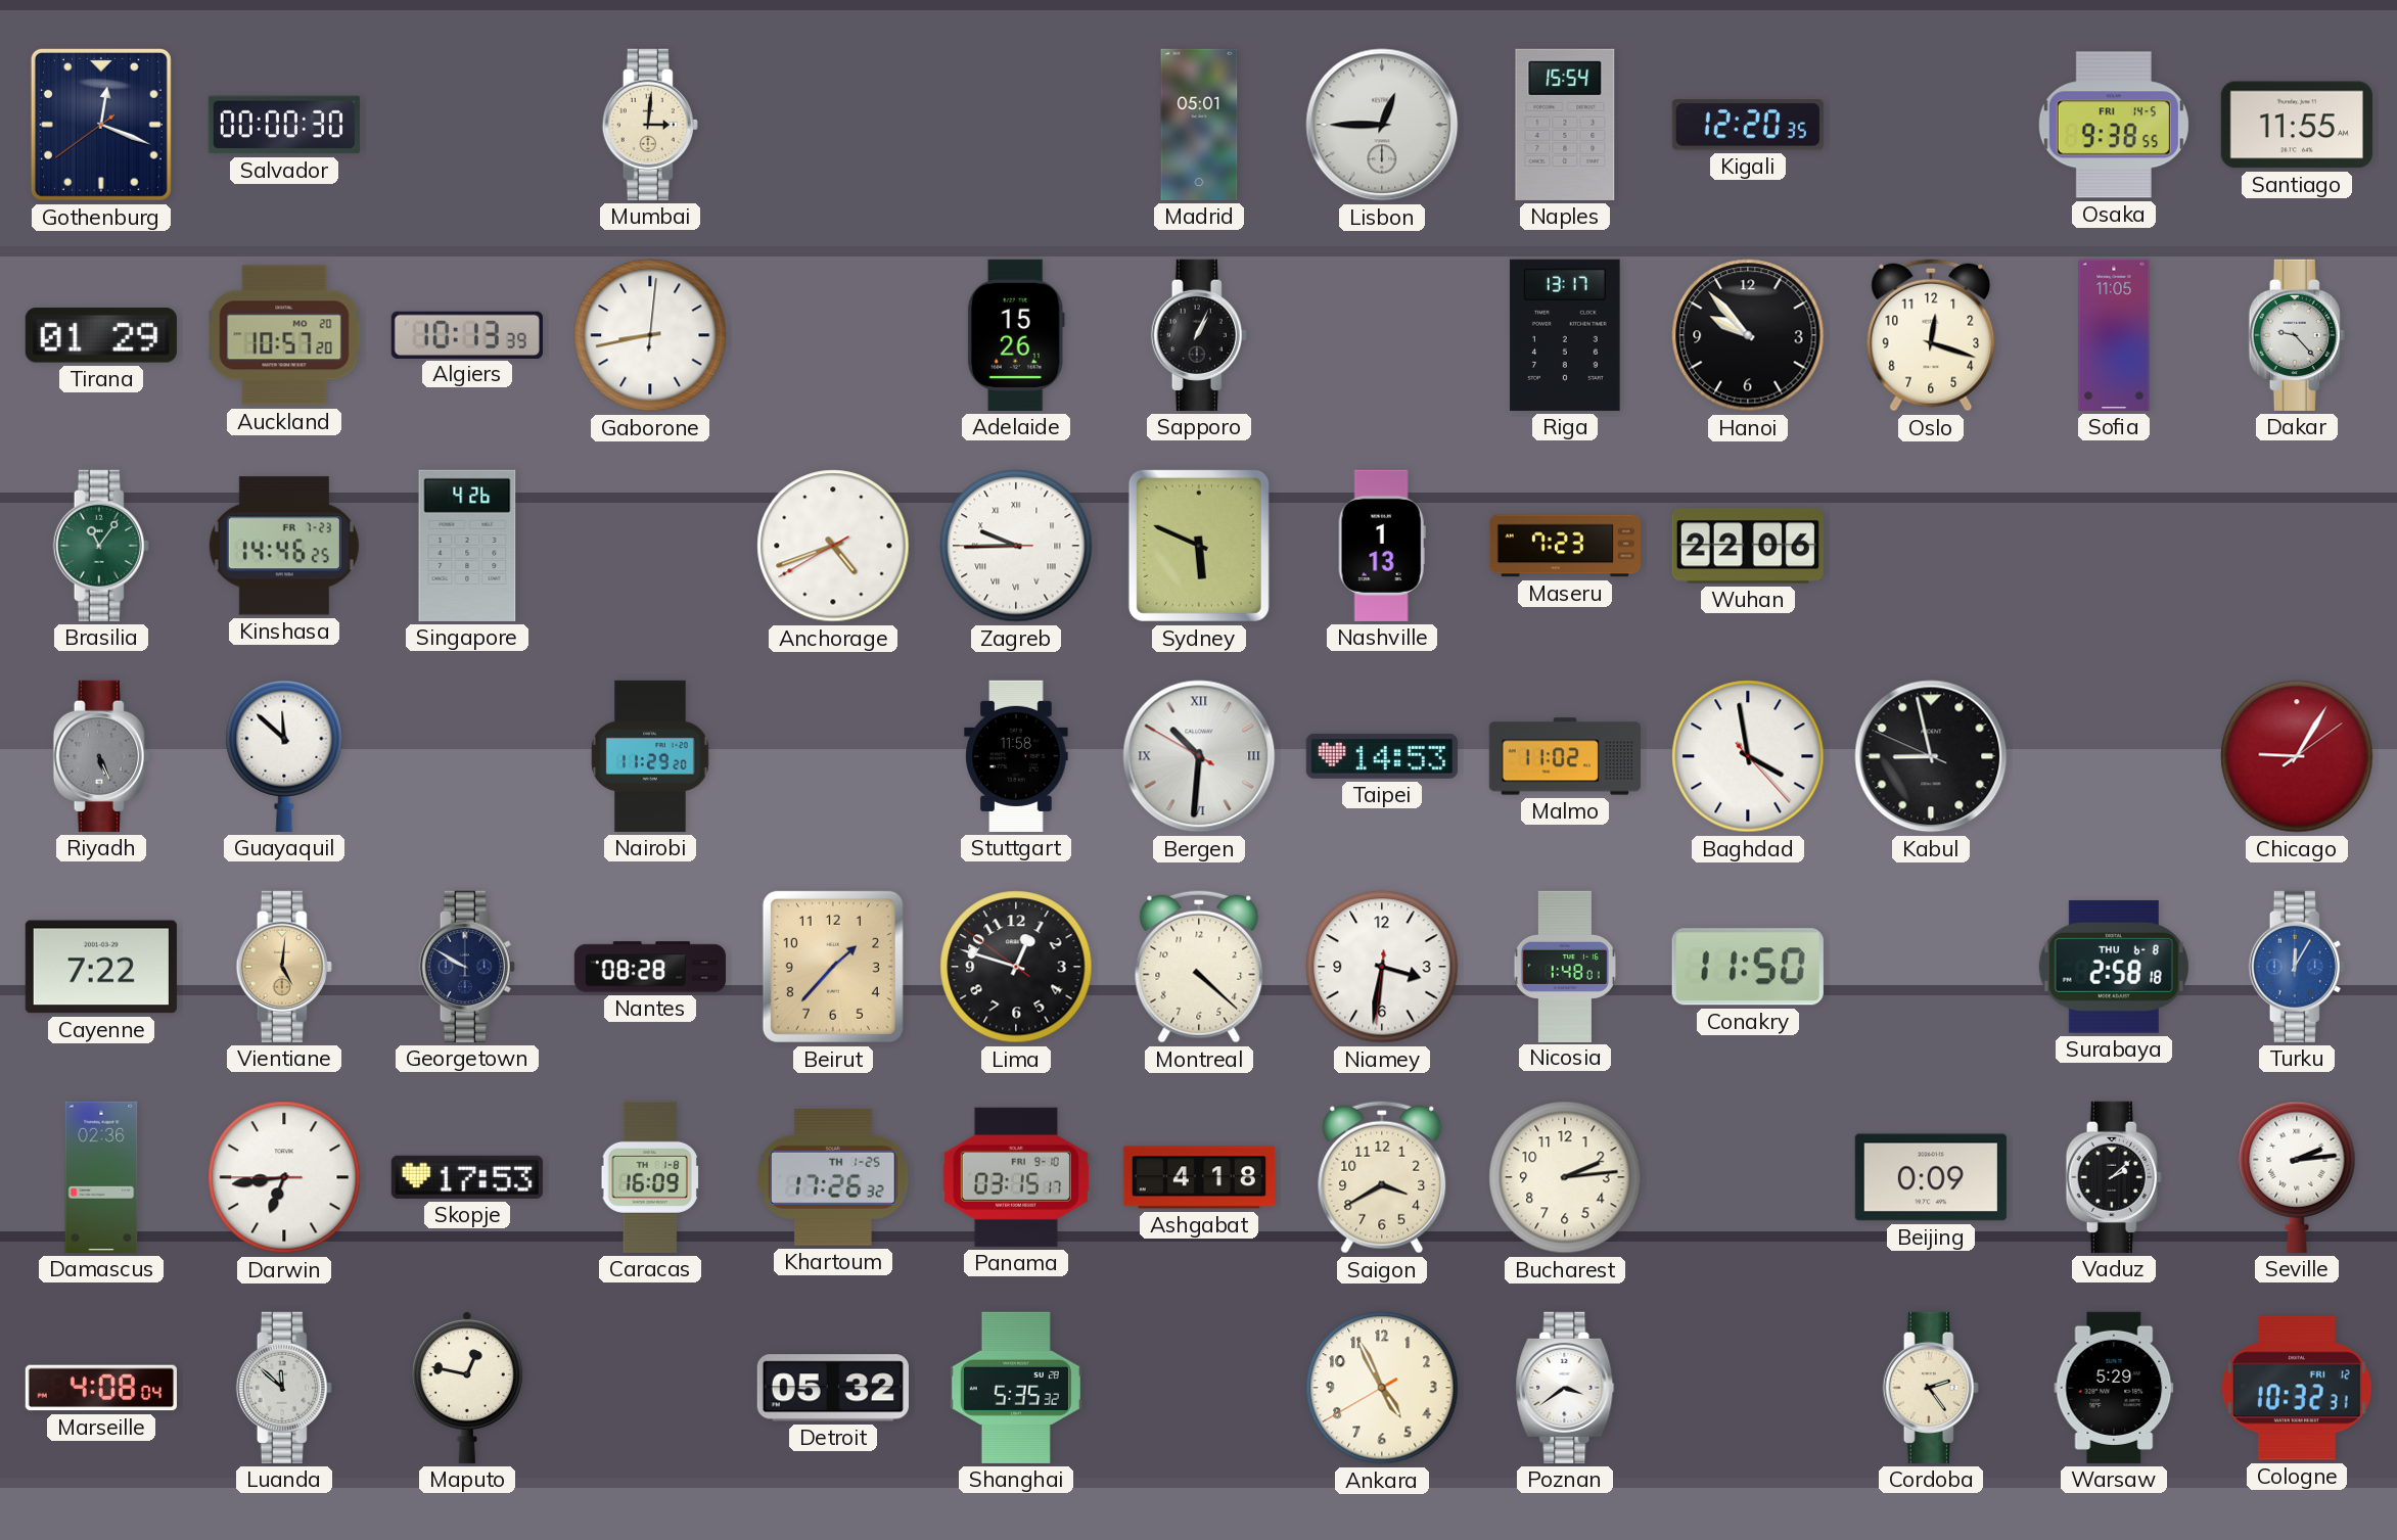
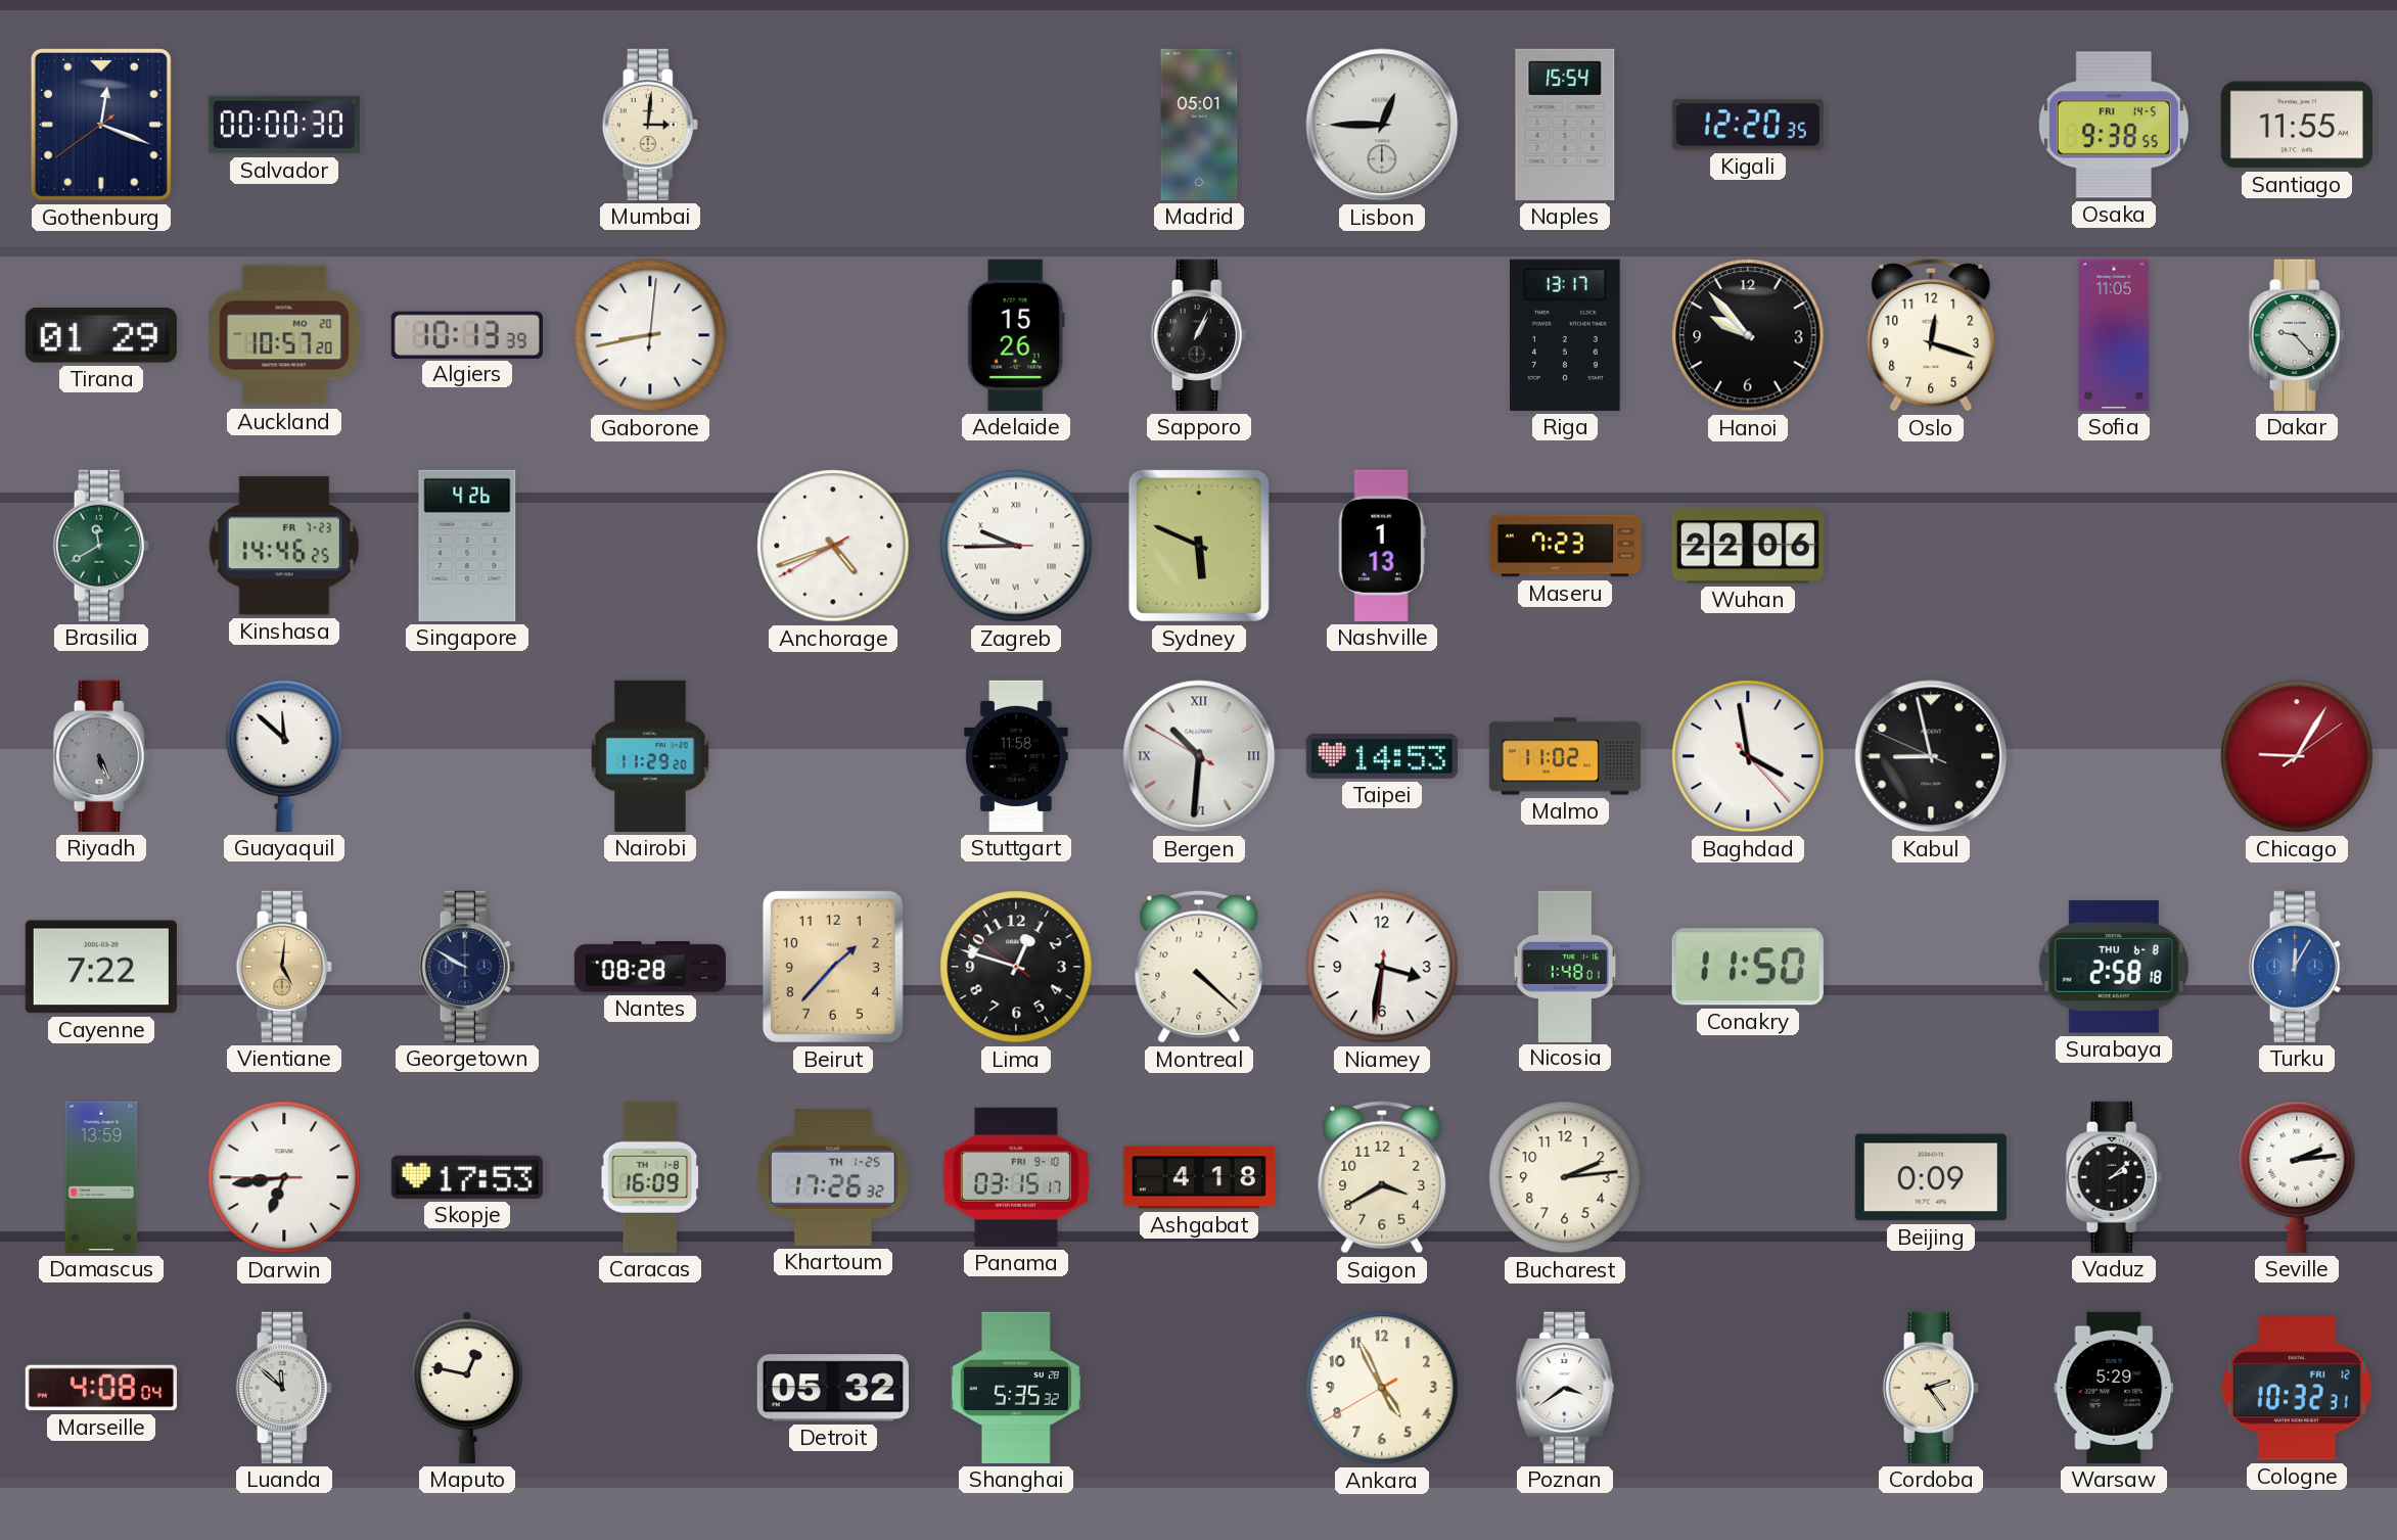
Brasilia: 11:06 -> 11:40 (101, 546)
Damascus: 02:36 -> 13:59 (101, 1177)
